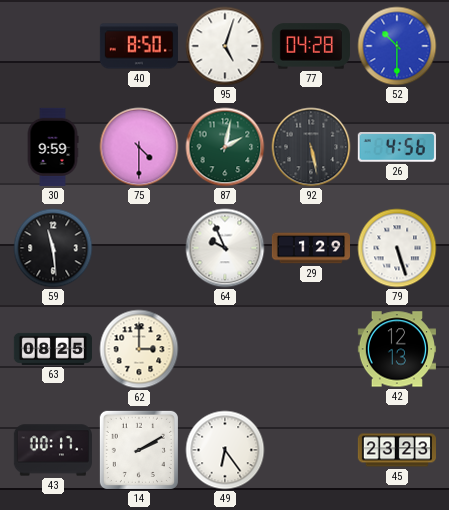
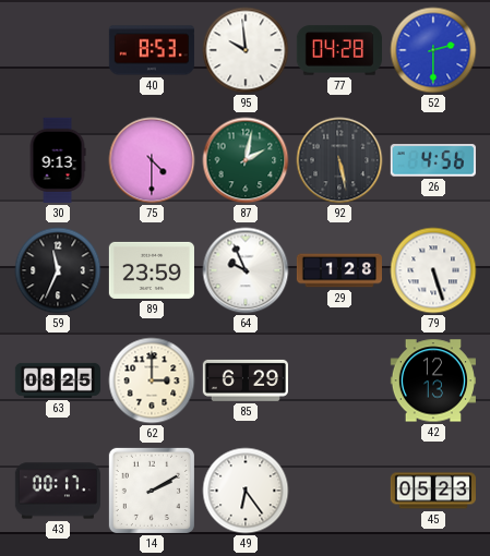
40: 8:50 -> 8:53 (152, 50)
95: 5:03 -> 9:59 (246, 50)
52: 10:30 -> 2:30 (433, 50)
30: 9:59 -> 9:13 (58, 160)
59: 11:29 -> 11:34 (58, 270)
89: none -> 23:59 (152, 270)
29: 1:29 -> 1:28 (338, 270)
85: none -> 6:29 (246, 380)
45: 23:23 -> 05:23 (433, 491)
